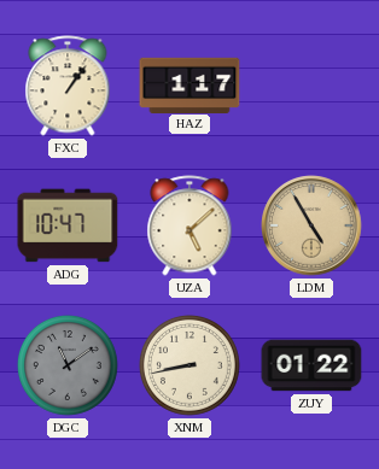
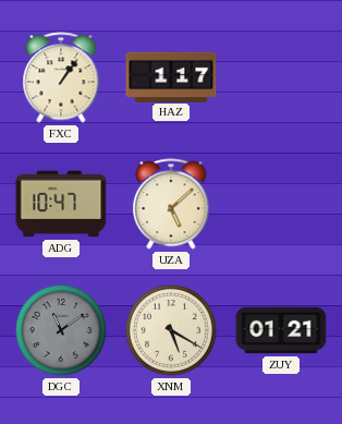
LDM: 4:55 -> none (311, 225)
XNM: 8:43 -> 5:20 (171, 330)
ZUY: 01:22 -> 01:21 (281, 330)
